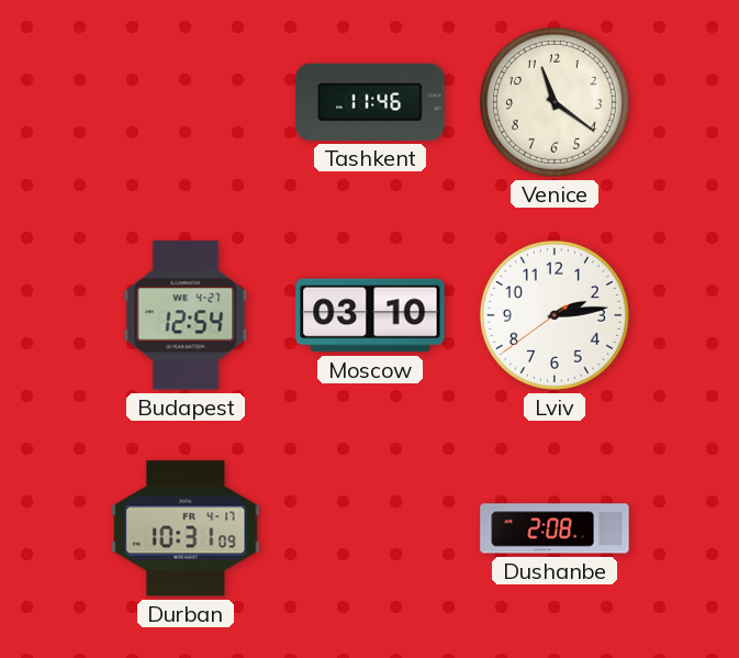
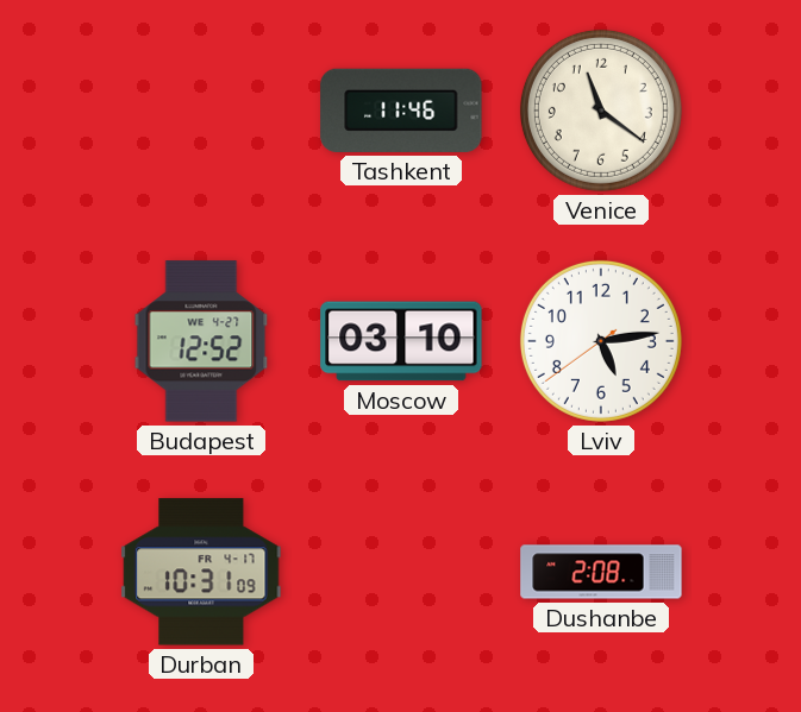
Budapest: 12:54 -> 12:52 (201, 341)
Lviv: 2:13 -> 5:13 (601, 341)
